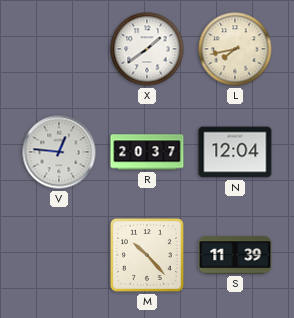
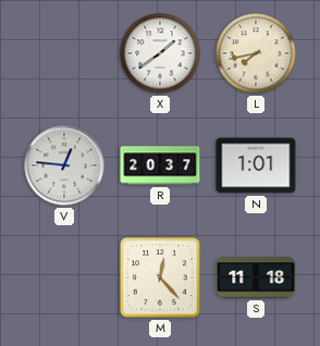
N: 12:04 -> 1:01 (256, 165)
M: 10:23 -> 12:23 (161, 279)
S: 11:39 -> 11:18 (256, 277)
